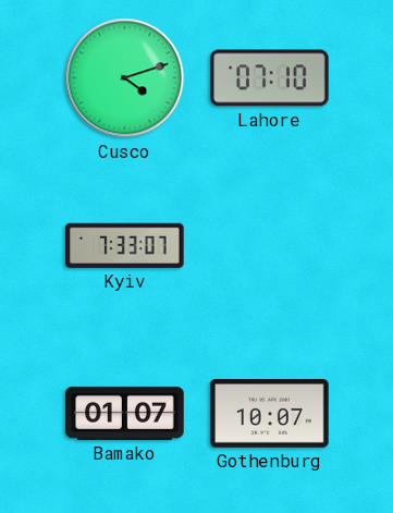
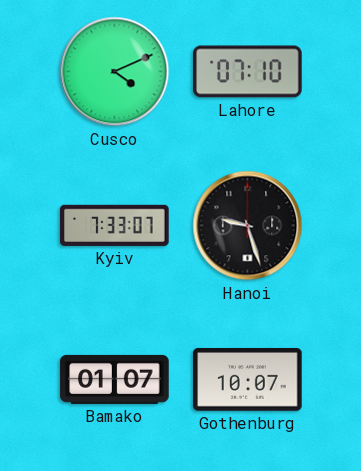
Cusco: 4:12 -> 4:11 (115, 72)
Hanoi: none -> 9:27 (248, 226)
